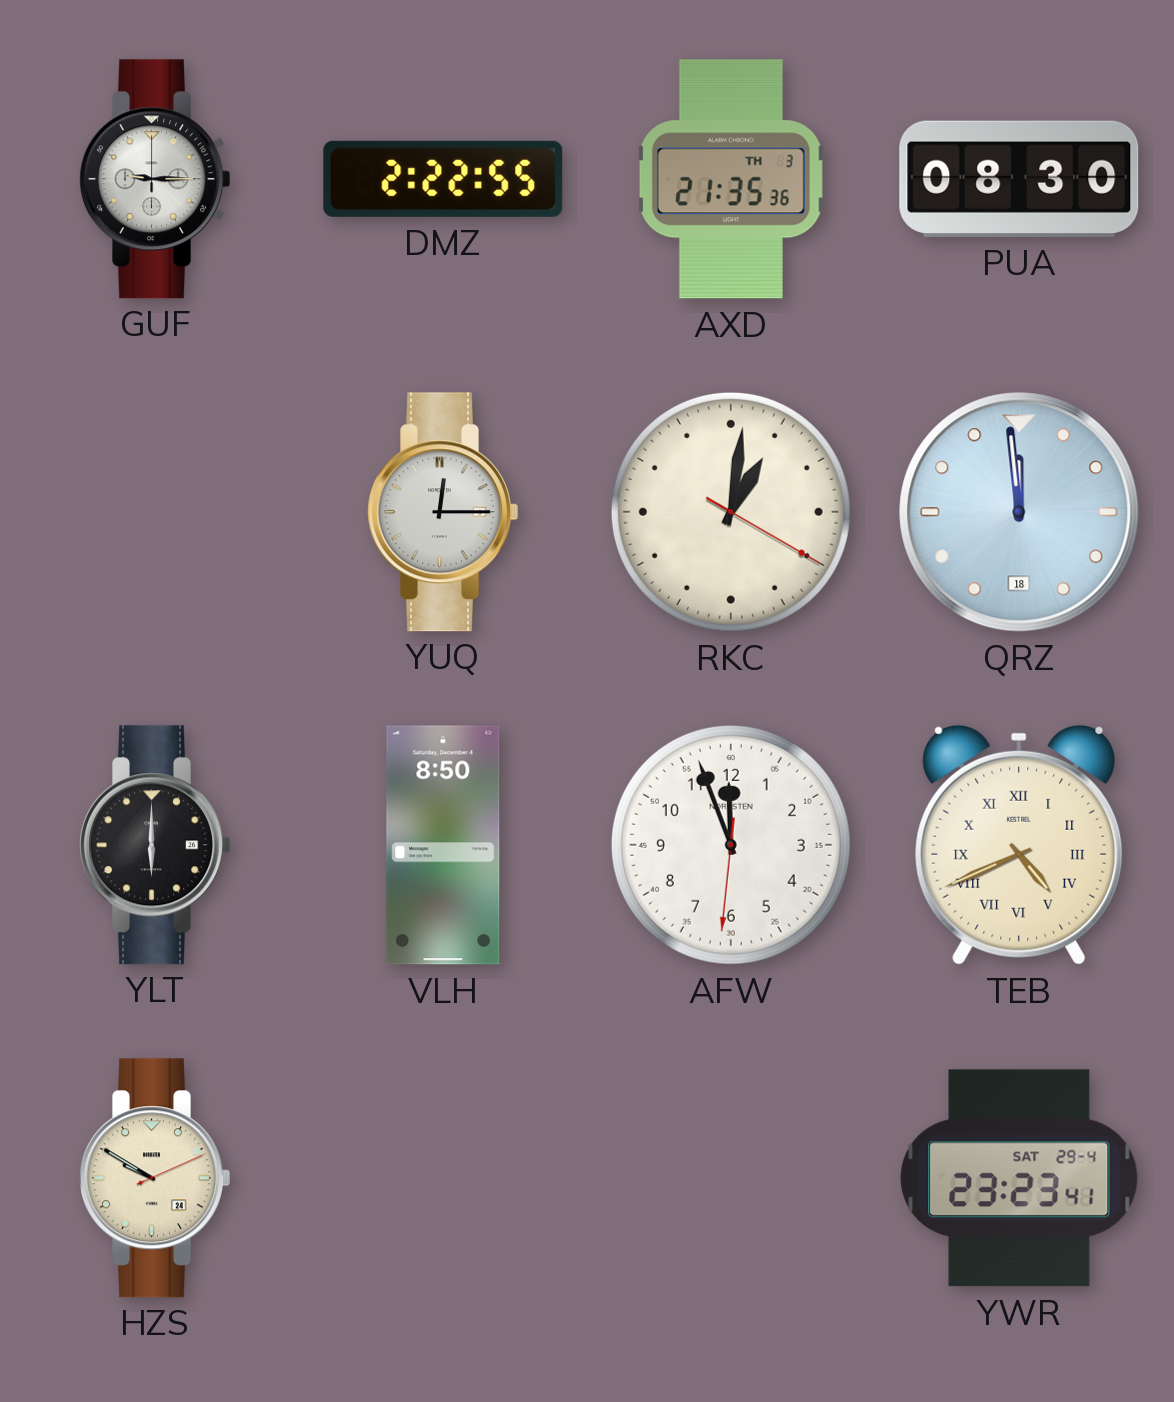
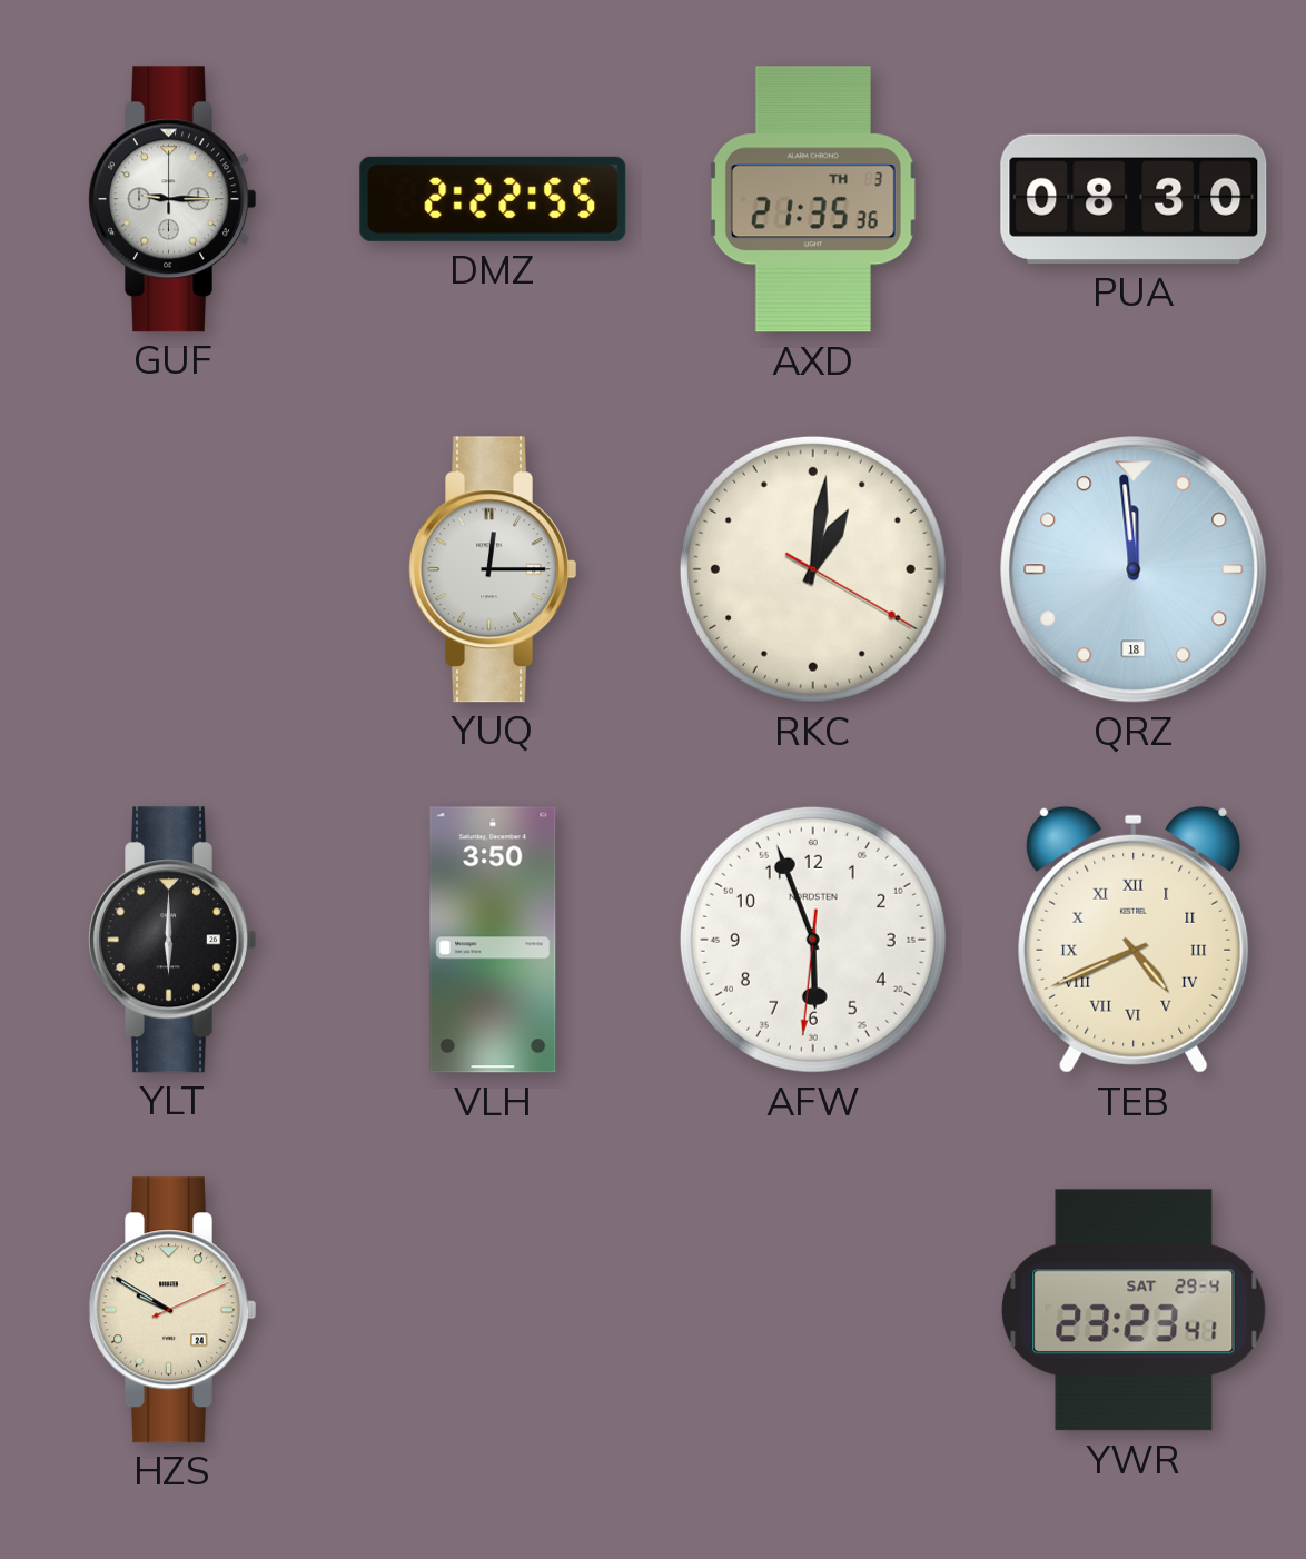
VLH: 8:50 -> 3:50 (493, 940)
AFW: 11:56 -> 5:56 (813, 940)
